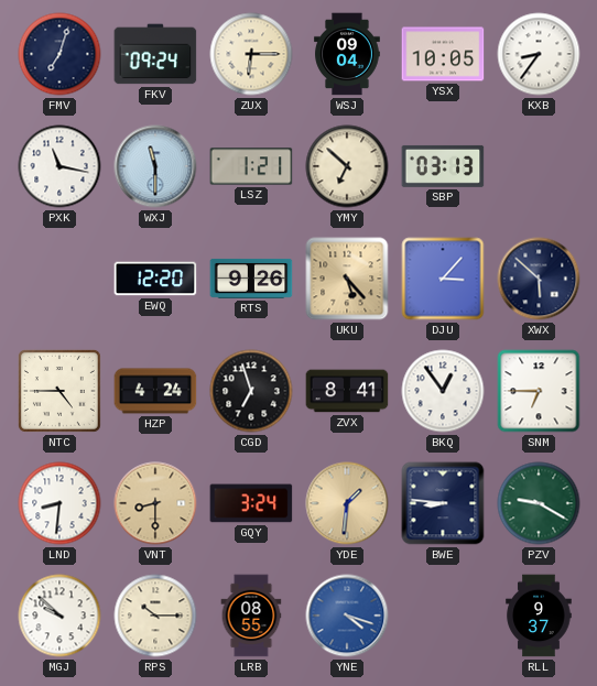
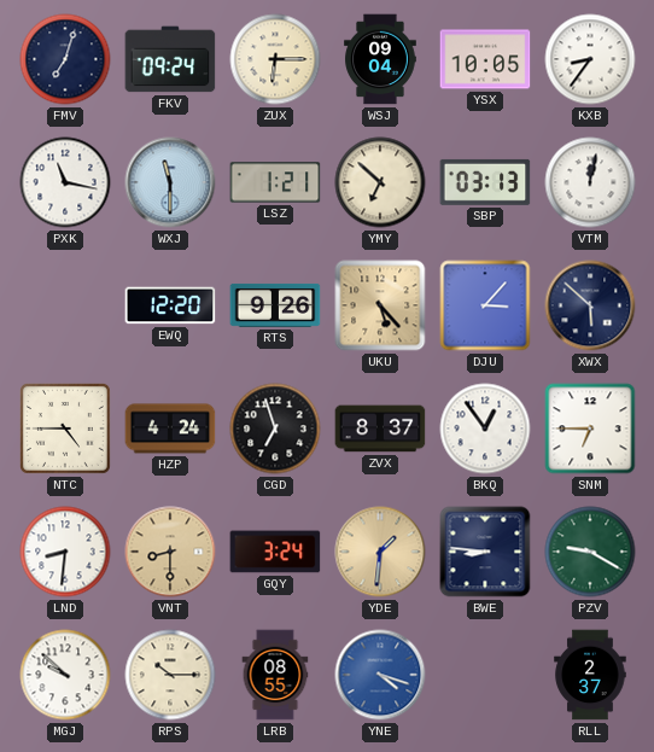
VTM: none -> 12:02 (590, 182)
ZVX: 8:41 -> 8:37 (380, 429)
RLL: 9:37 -> 2:37 (590, 675)
